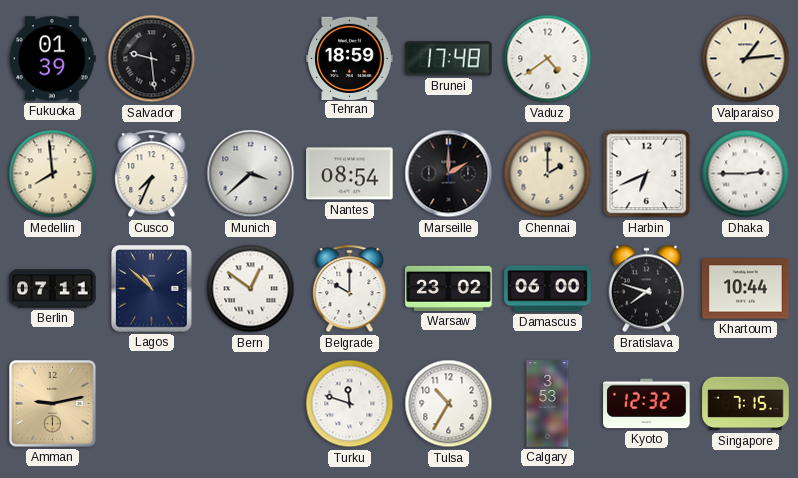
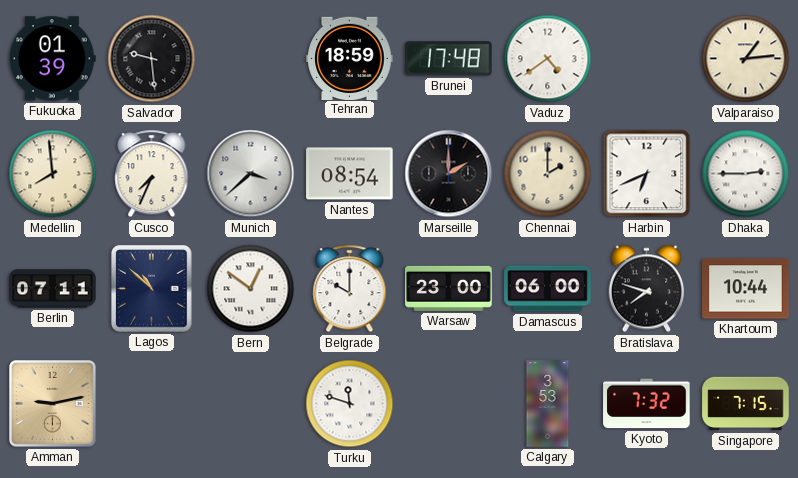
Warsaw: 23:02 -> 23:00 (449, 288)
Tulsa: 10:35 -> none (449, 404)
Kyoto: 12:32 -> 7:32 (647, 404)
